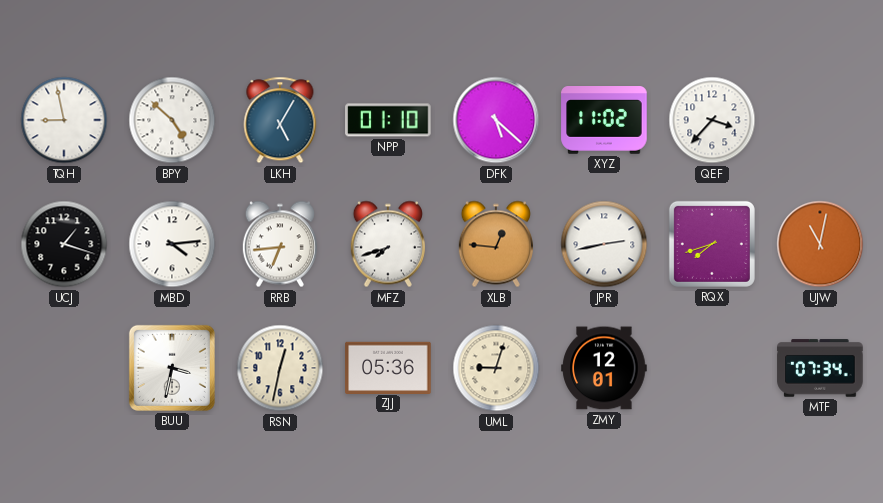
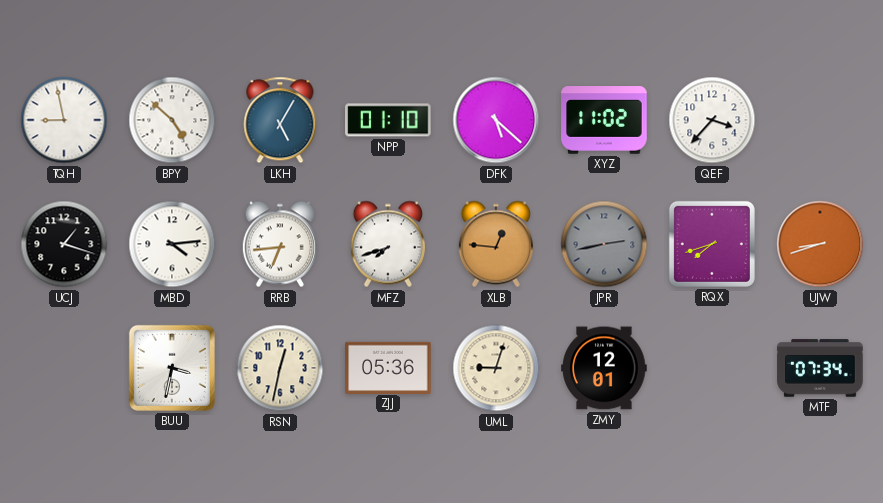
JPR dial: white -> grey (604, 244)
UJW: 11:02 -> 8:42 (820, 244)
